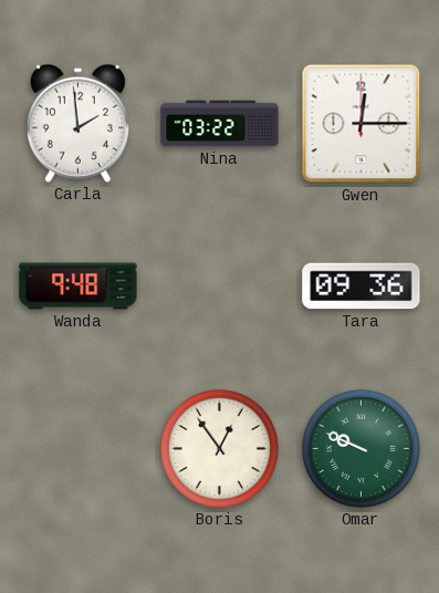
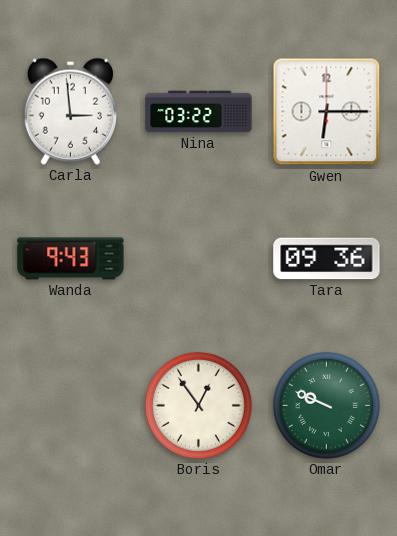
Carla: 1:59 -> 2:59 (70, 111)
Gwen: 12:15 -> 6:15 (327, 112)
Wanda: 9:48 -> 9:43 (71, 259)
